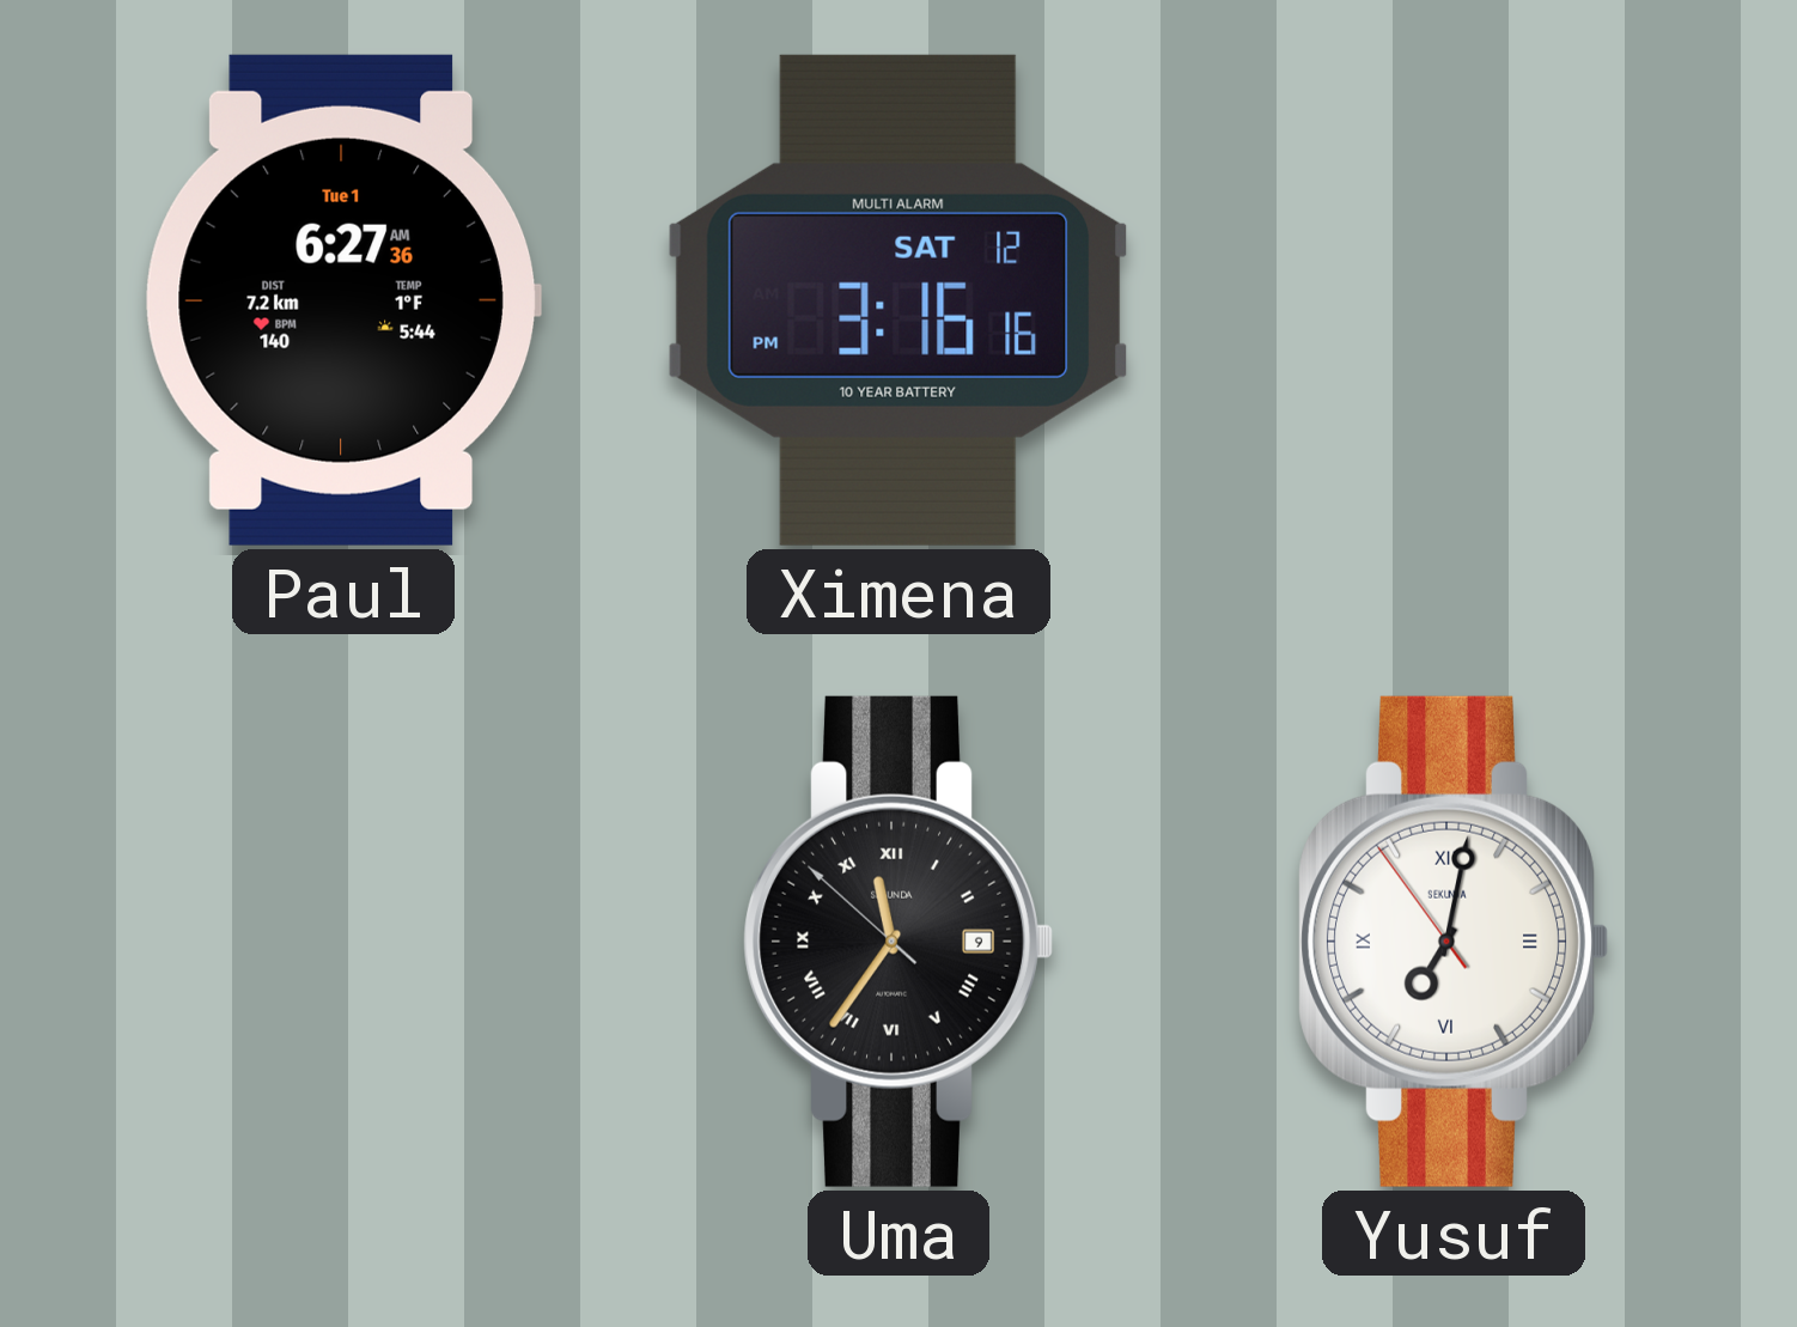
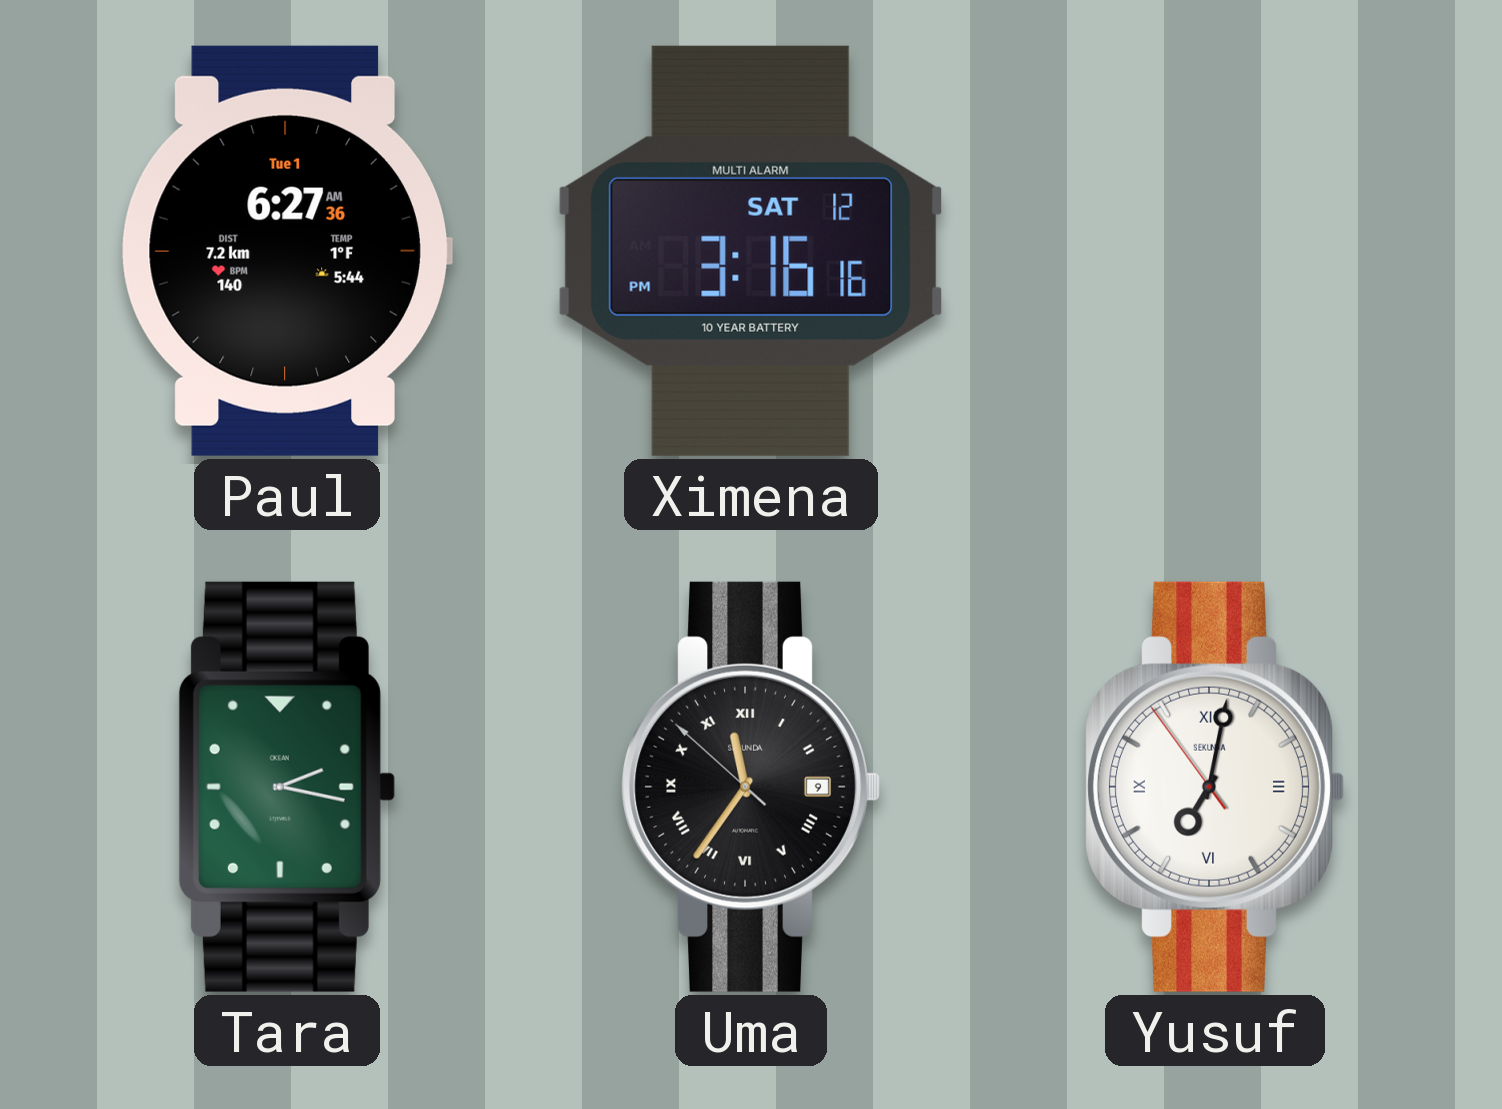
Tara: none -> 2:17 (287, 787)
